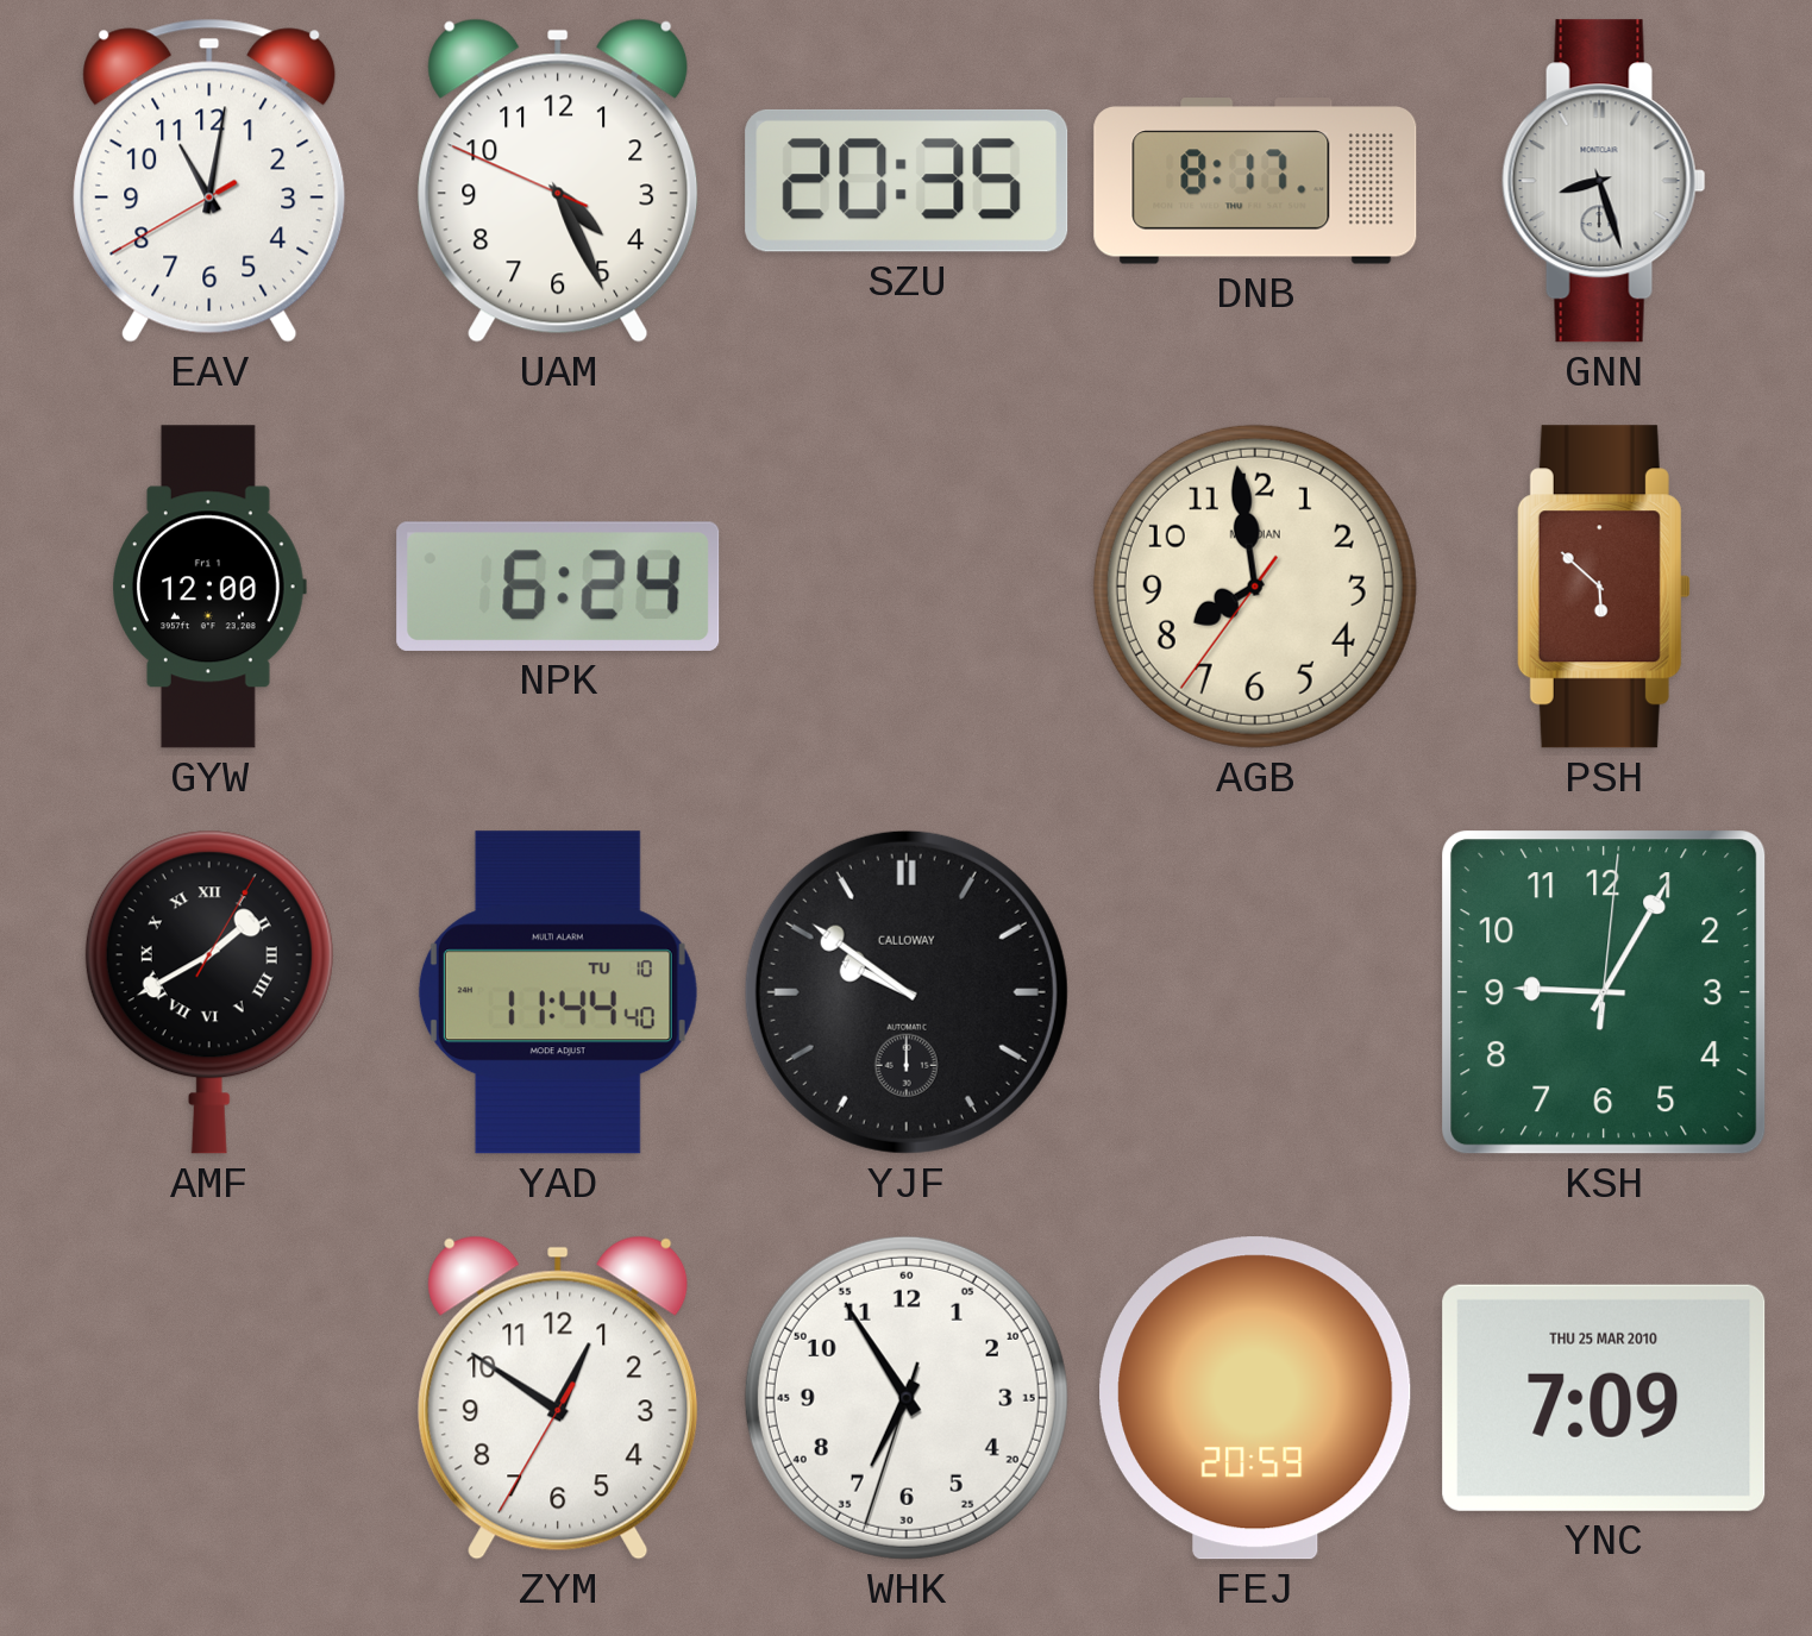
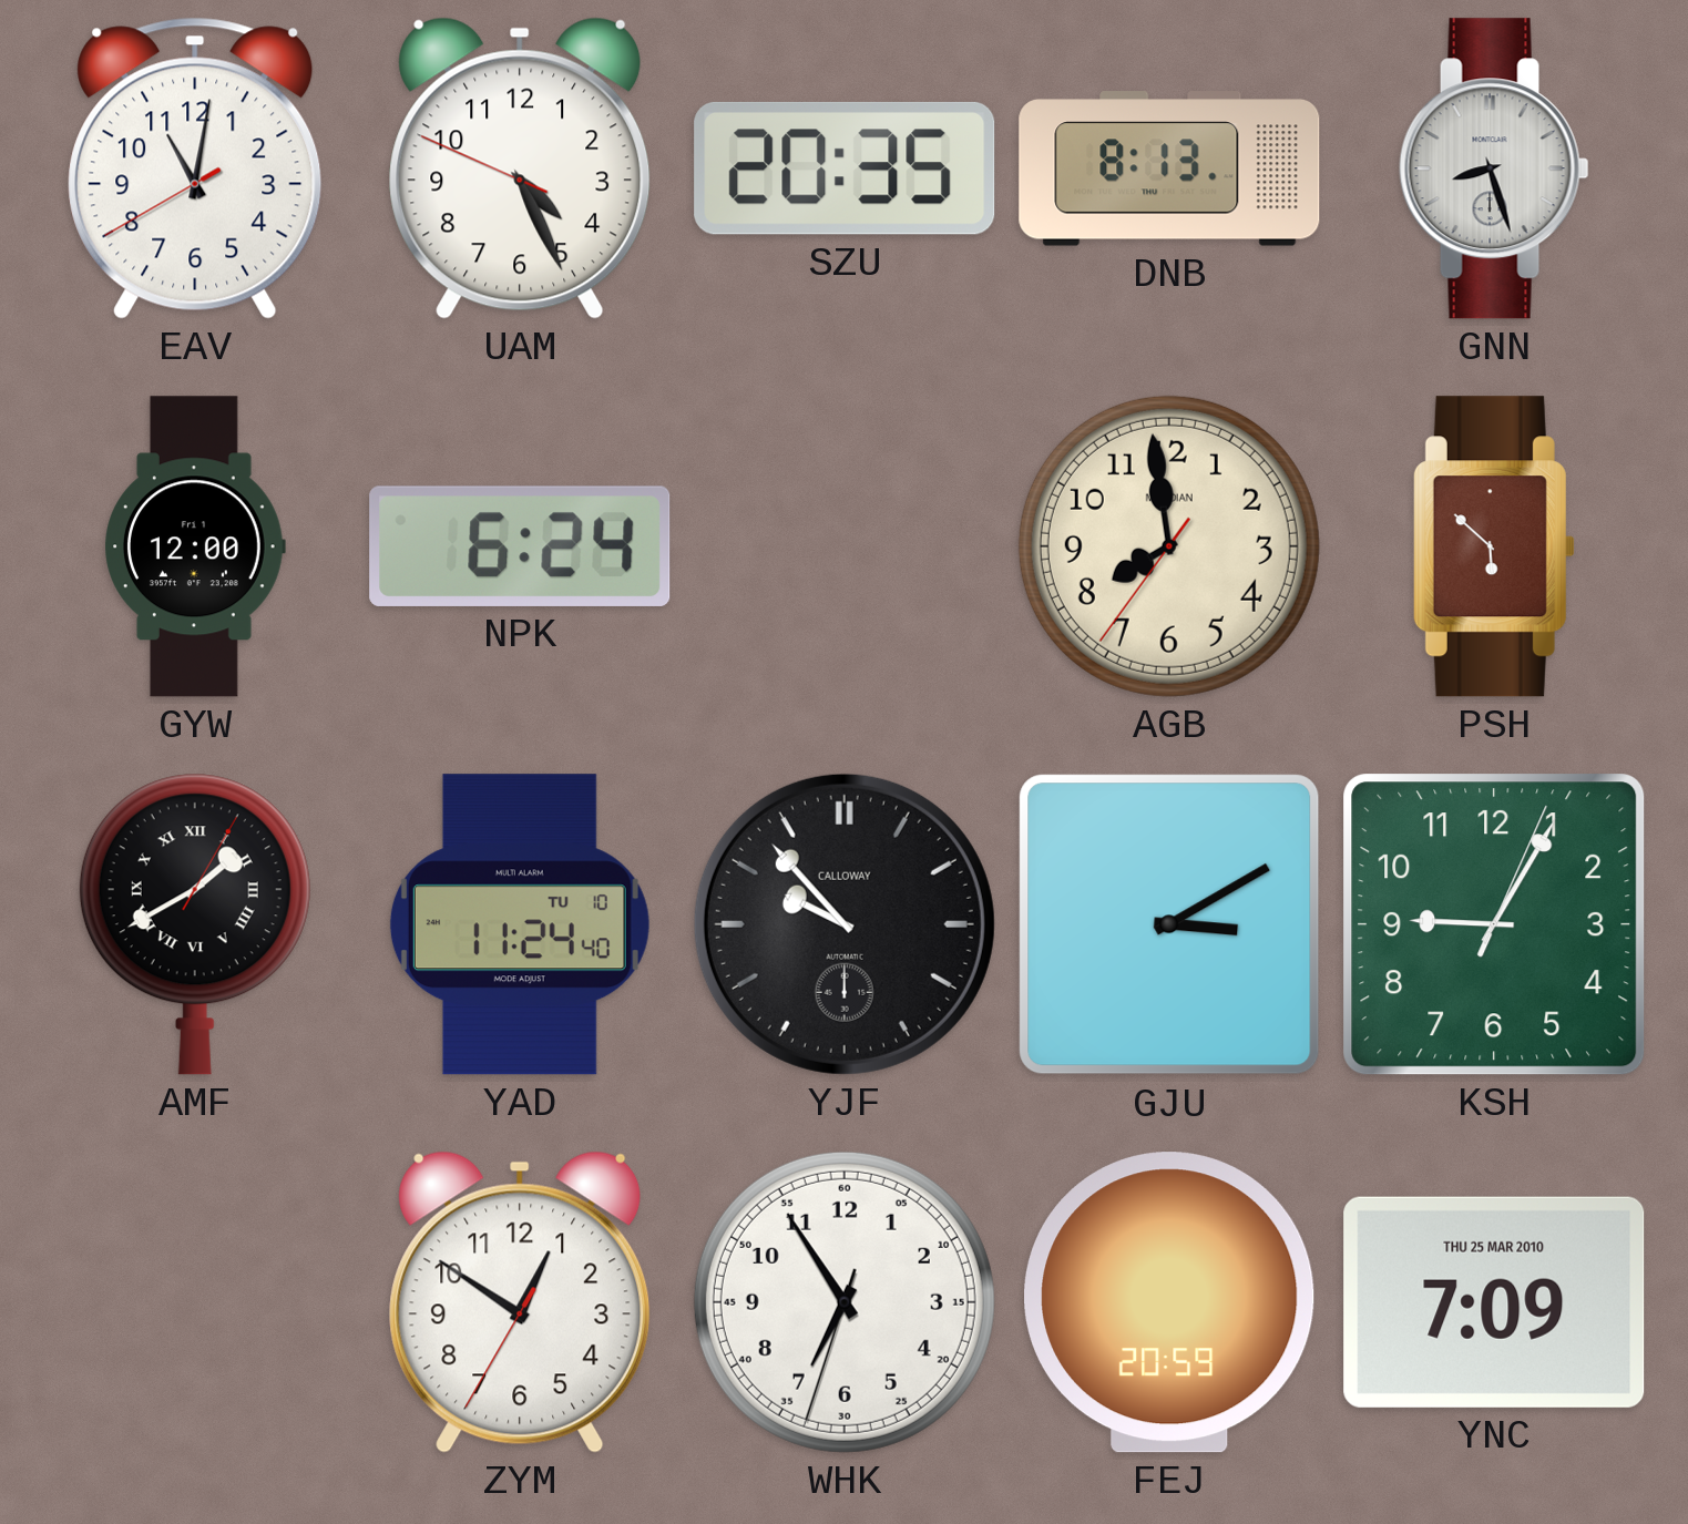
DNB: 8:17 -> 8:13 (1169, 170)
YAD: 11:44 -> 11:24 (520, 924)
YJF: 9:51 -> 9:53 (845, 924)
GJU: none -> 3:10 (1169, 924)
KSH: 9:05:01 -> 9:05:04 (1494, 924)
